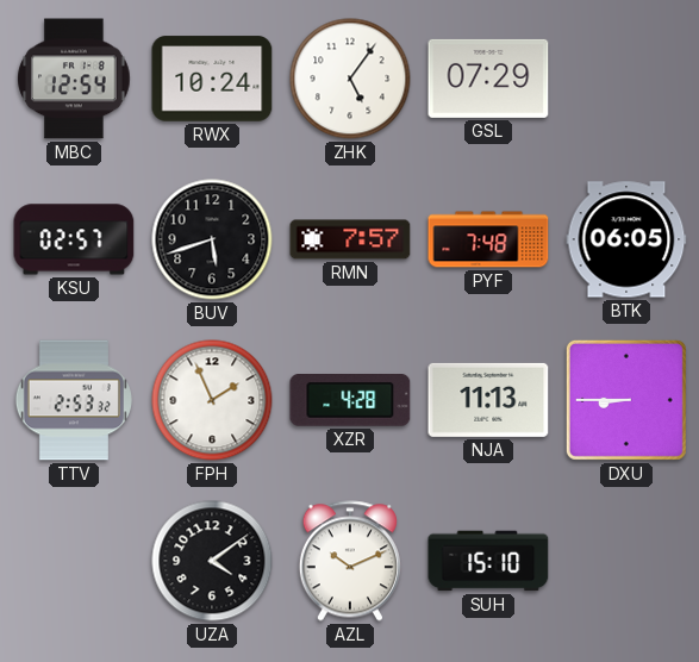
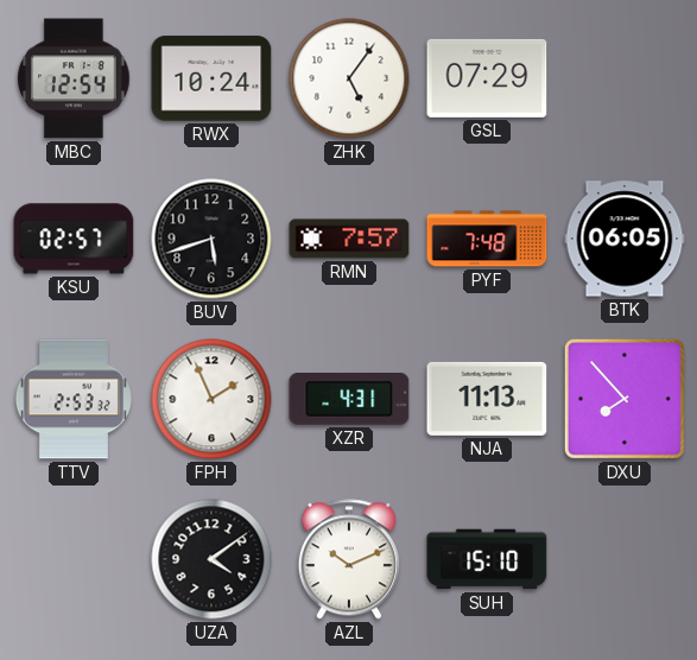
XZR: 4:28 -> 4:31 (349, 400)
DXU: 8:45 -> 7:53 (625, 399)
